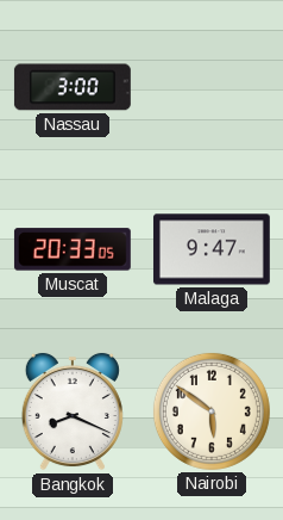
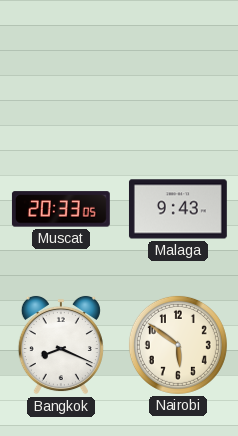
Nassau: 3:00 -> none (73, 87)
Malaga: 9:47 -> 9:43 (178, 209)
